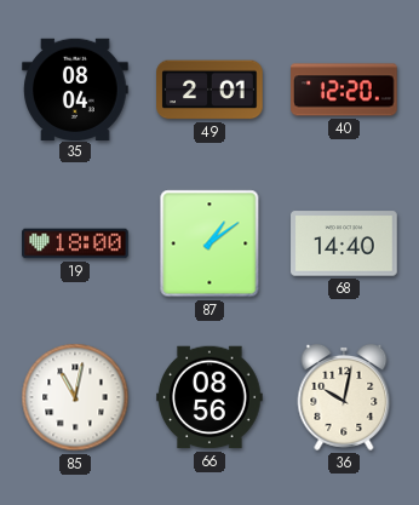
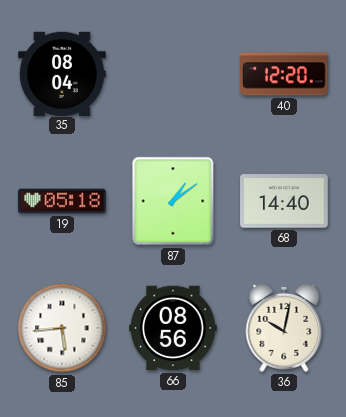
49: 2:01 -> none (209, 90)
19: 18:00 -> 05:18 (62, 201)
85: 11:02 -> 5:44 (62, 328)
